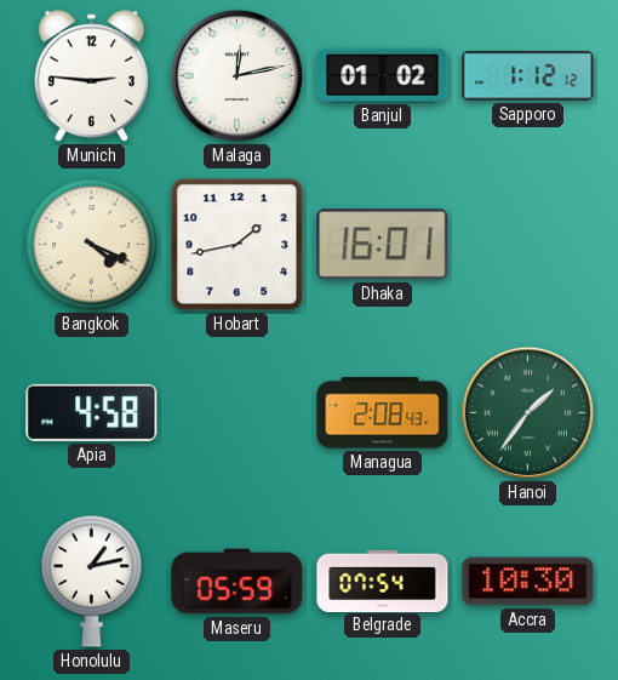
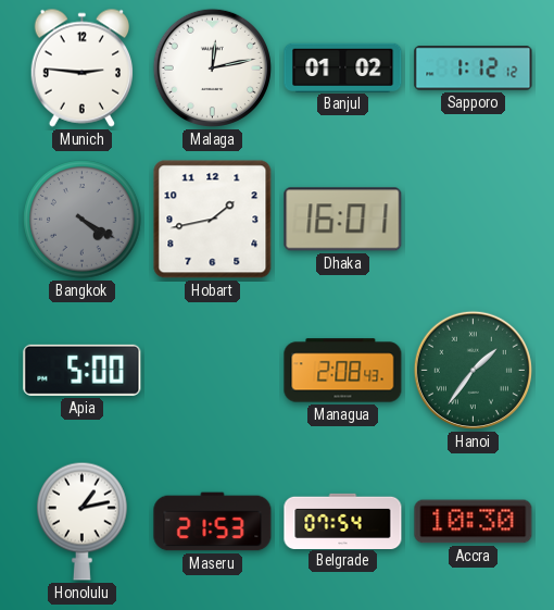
Bangkok: 4:19 -> 4:20 (83, 220)
Bangkok dial: cream -> grey (83, 220)
Apia: 4:58 -> 5:00 (83, 370)
Maseru: 05:59 -> 21:53 (213, 522)
